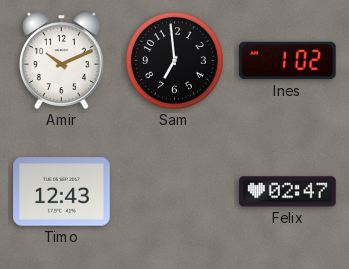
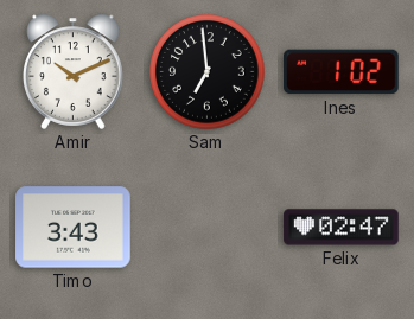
Timo: 12:43 -> 3:43 (74, 228)
